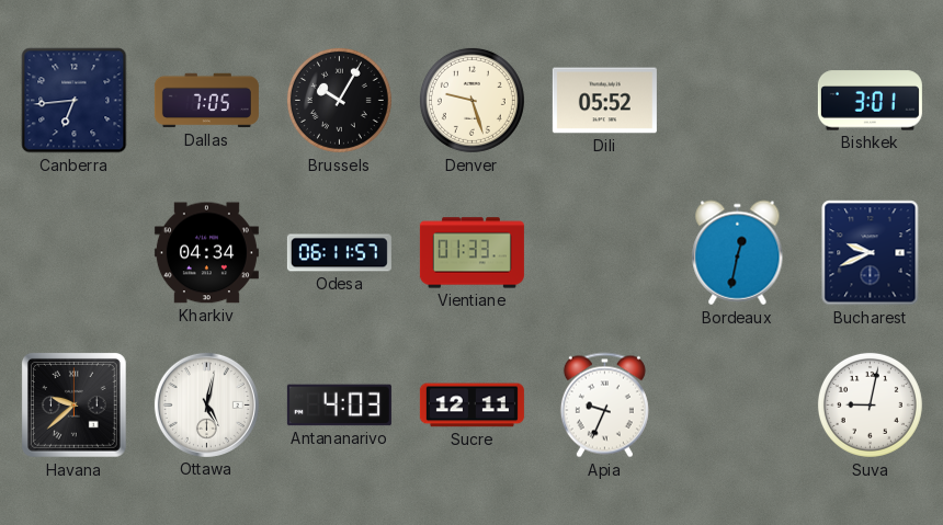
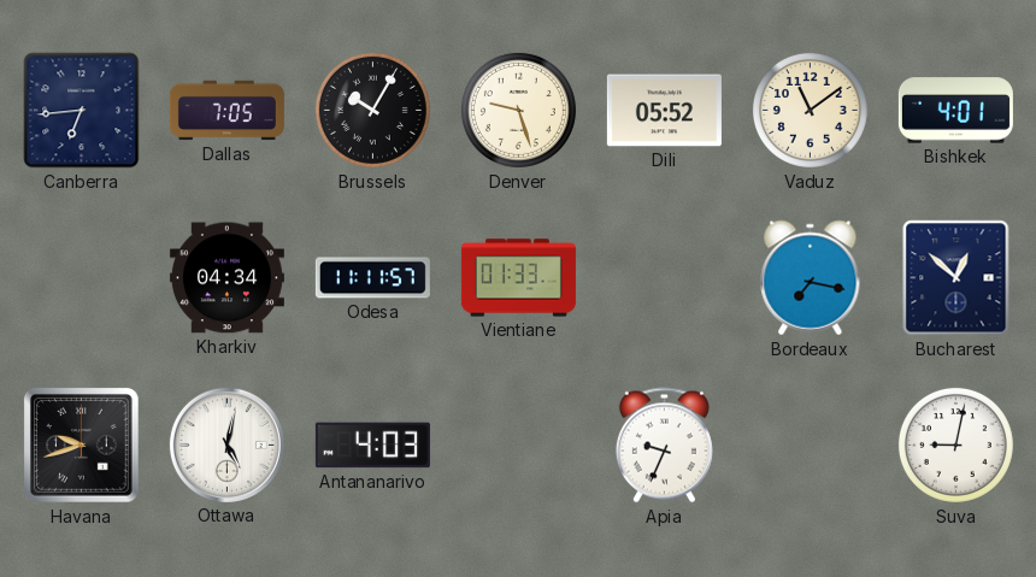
Vaduz: none -> 11:09 (810, 110)
Bishkek: 3:01 -> 4:01 (955, 111)
Odesa: 06:11 -> 11:11 (372, 278)
Bordeaux: 12:32 -> 7:17 (811, 278)
Bucharest: 9:41 -> 12:52 (956, 278)
Havana: 9:38 -> 9:42 (82, 446)
Sucre: 12:11 -> none (471, 406)
